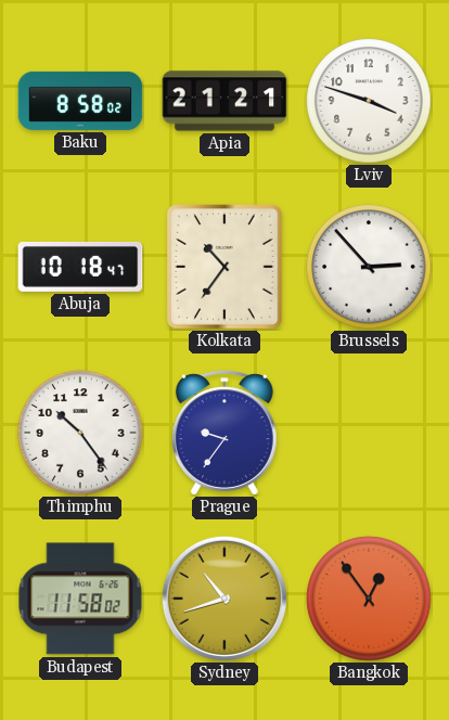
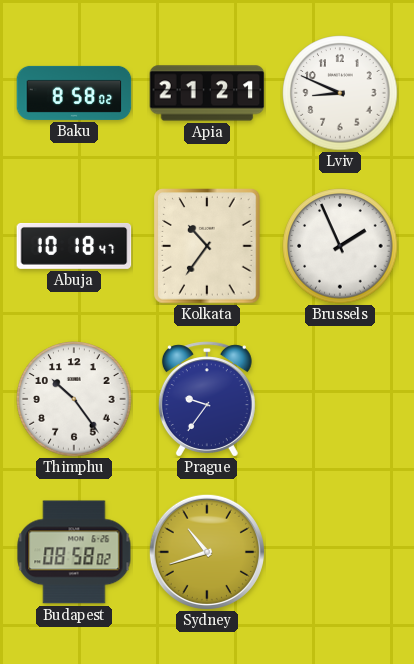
Lviv: 3:48 -> 8:49 (340, 93)
Brussels: 2:53 -> 1:56 (340, 246)
Budapest: 11:58 -> 08:58 (74, 552)
Bangkok: 12:54 -> none (369, 599)
